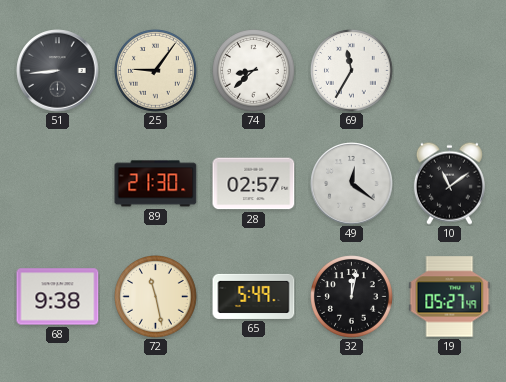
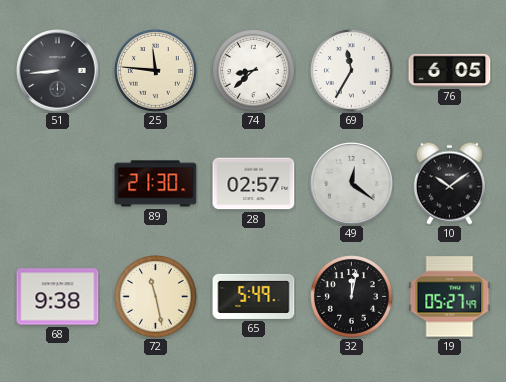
25: 9:06 -> 11:46 (156, 71)
76: none -> 6:05 (450, 70)
10: 11:09 -> 10:09 (449, 183)
